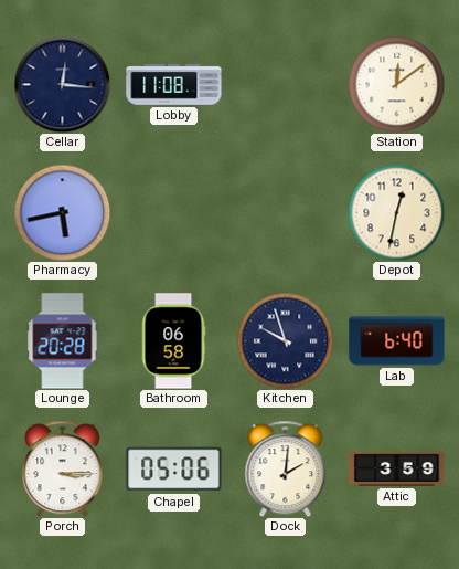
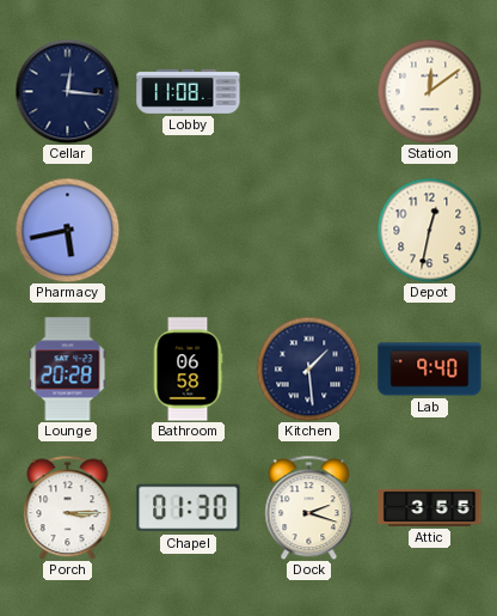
Kitchen: 9:57 -> 1:29 (308, 368)
Lab: 6:40 -> 9:40 (430, 370)
Chapel: 05:06 -> 01:30 (189, 508)
Dock: 2:01 -> 2:18 (309, 507)
Attic: 3:59 -> 3:55 (430, 507)
